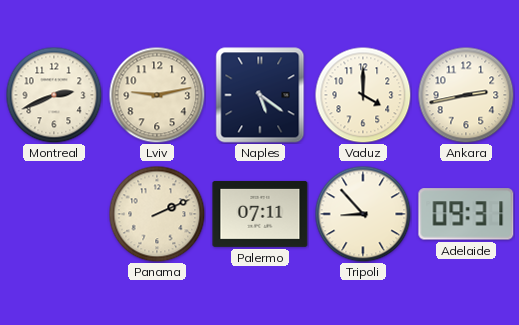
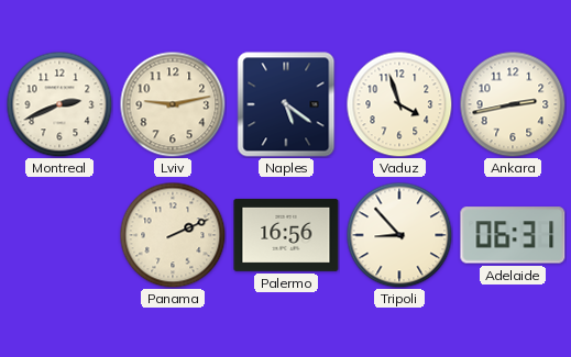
Vaduz: 4:00 -> 3:57 (399, 104)
Palermo: 07:11 -> 16:56 (286, 235)
Adelaide: 09:31 -> 06:31 (513, 235)
